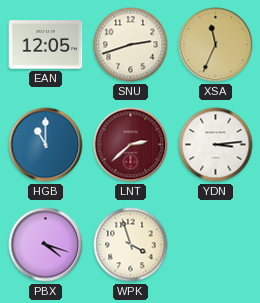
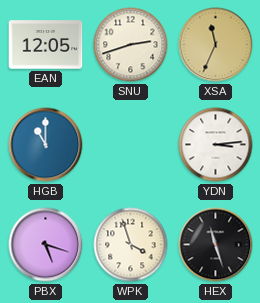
LNT: 2:38 -> none (131, 145)
PBX: 4:18 -> 5:18 (46, 245)
HEX: none -> 11:27 (216, 245)
